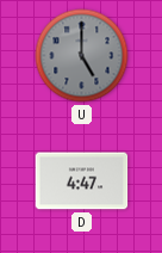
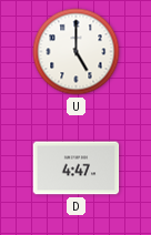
U dial: grey -> white (77, 52)
